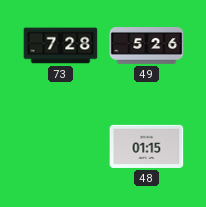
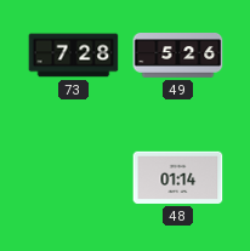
48: 01:15 -> 01:14 (178, 177)
